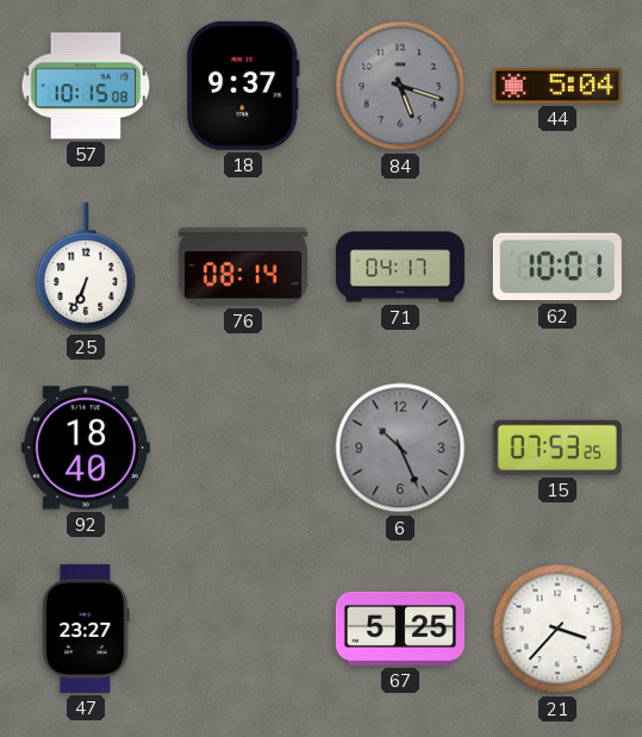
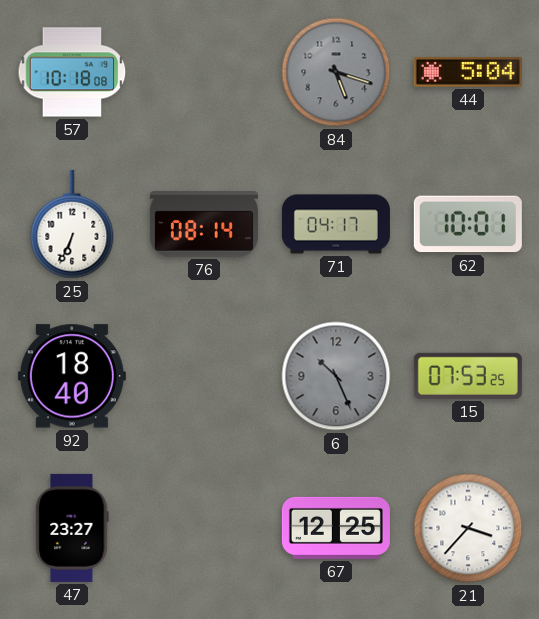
57: 10:15 -> 10:18 (72, 72)
18: 9:37 -> none (244, 86)
67: 5:25 -> 12:25 (336, 528)
